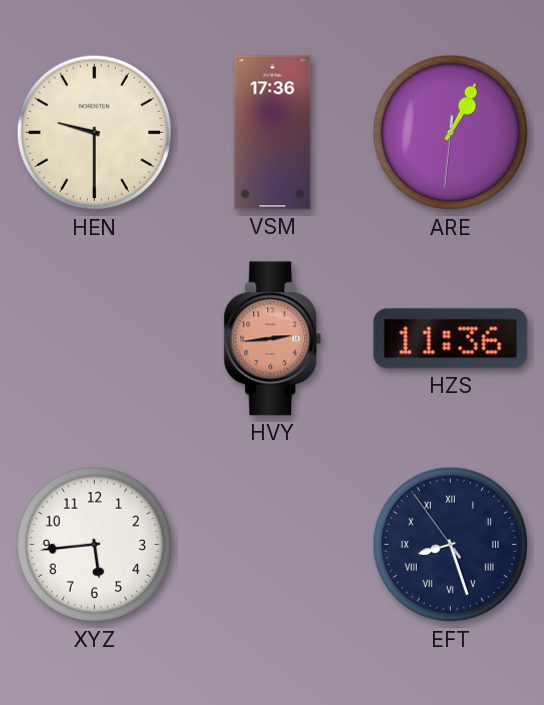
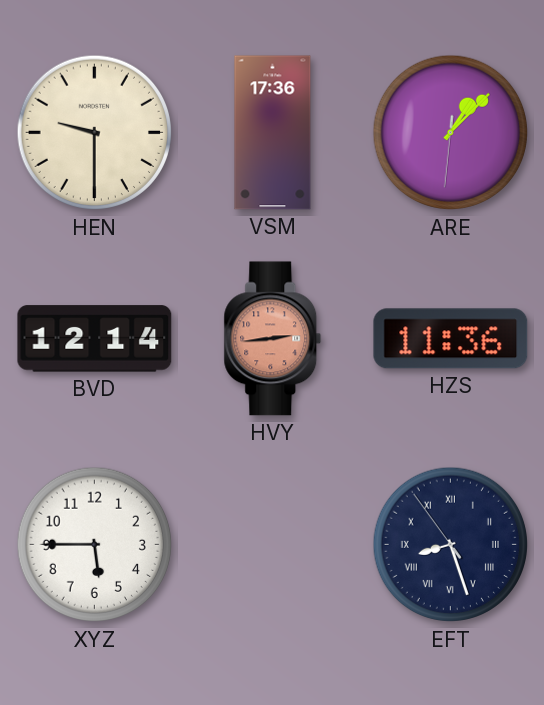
ARE: 1:04 -> 1:07 (451, 133)
BVD: none -> 12:14 (95, 339)
XYZ: 5:44 -> 5:45 (95, 545)
